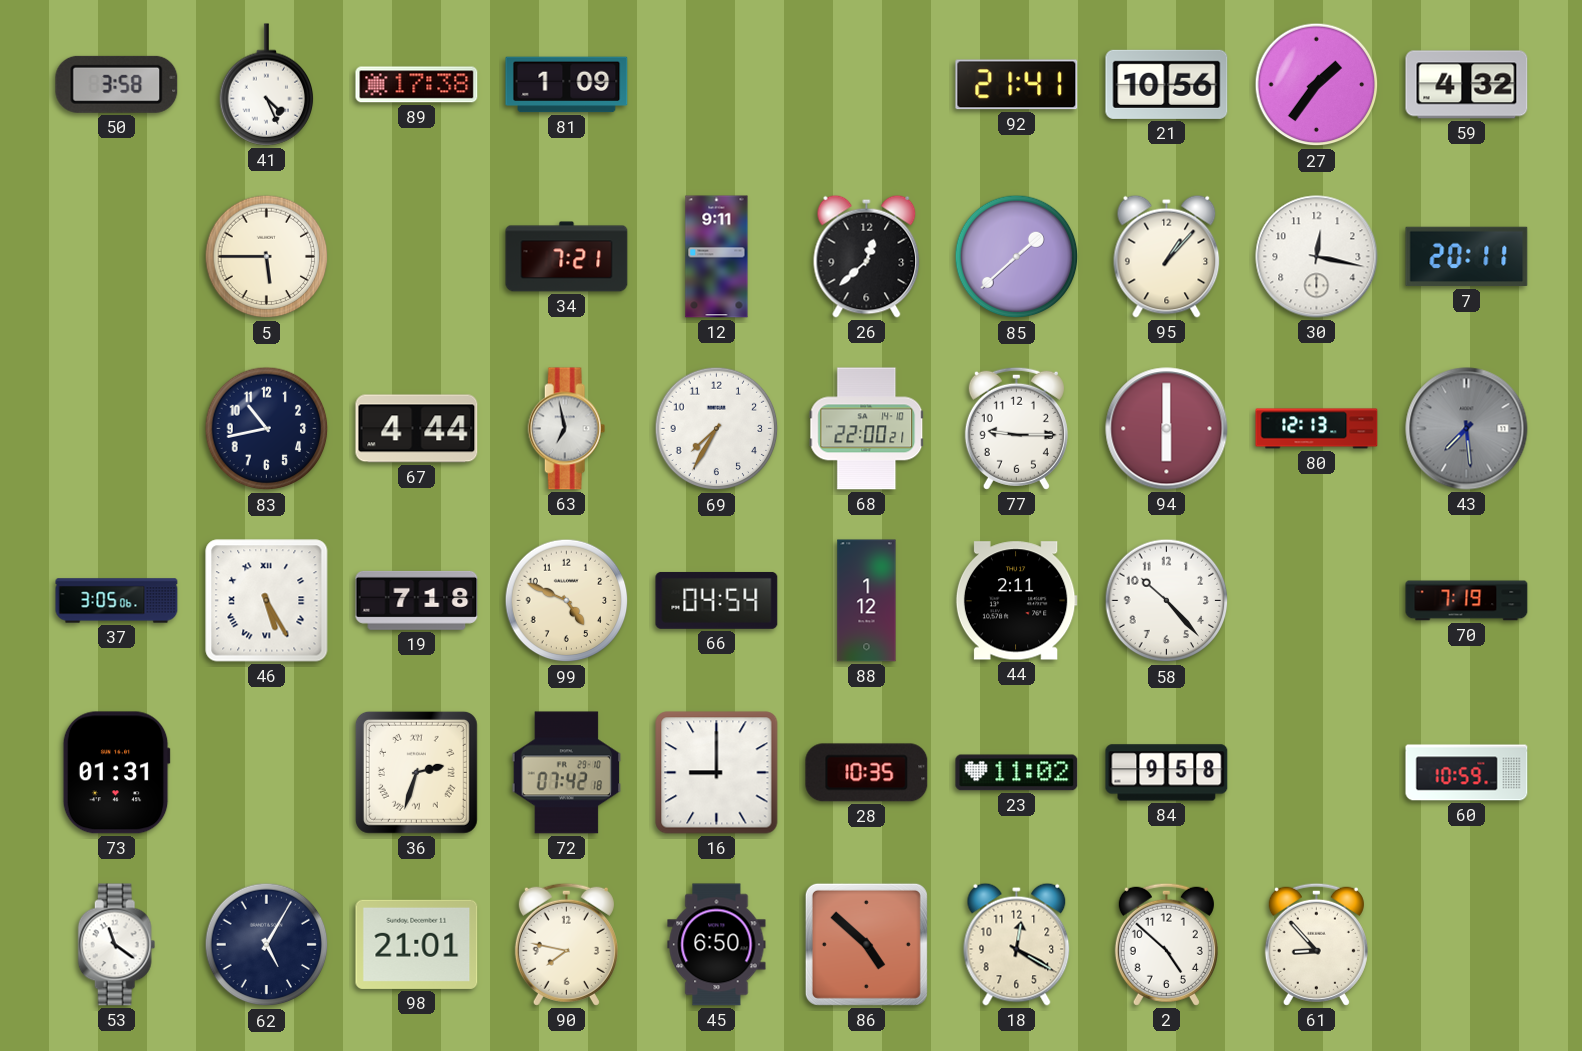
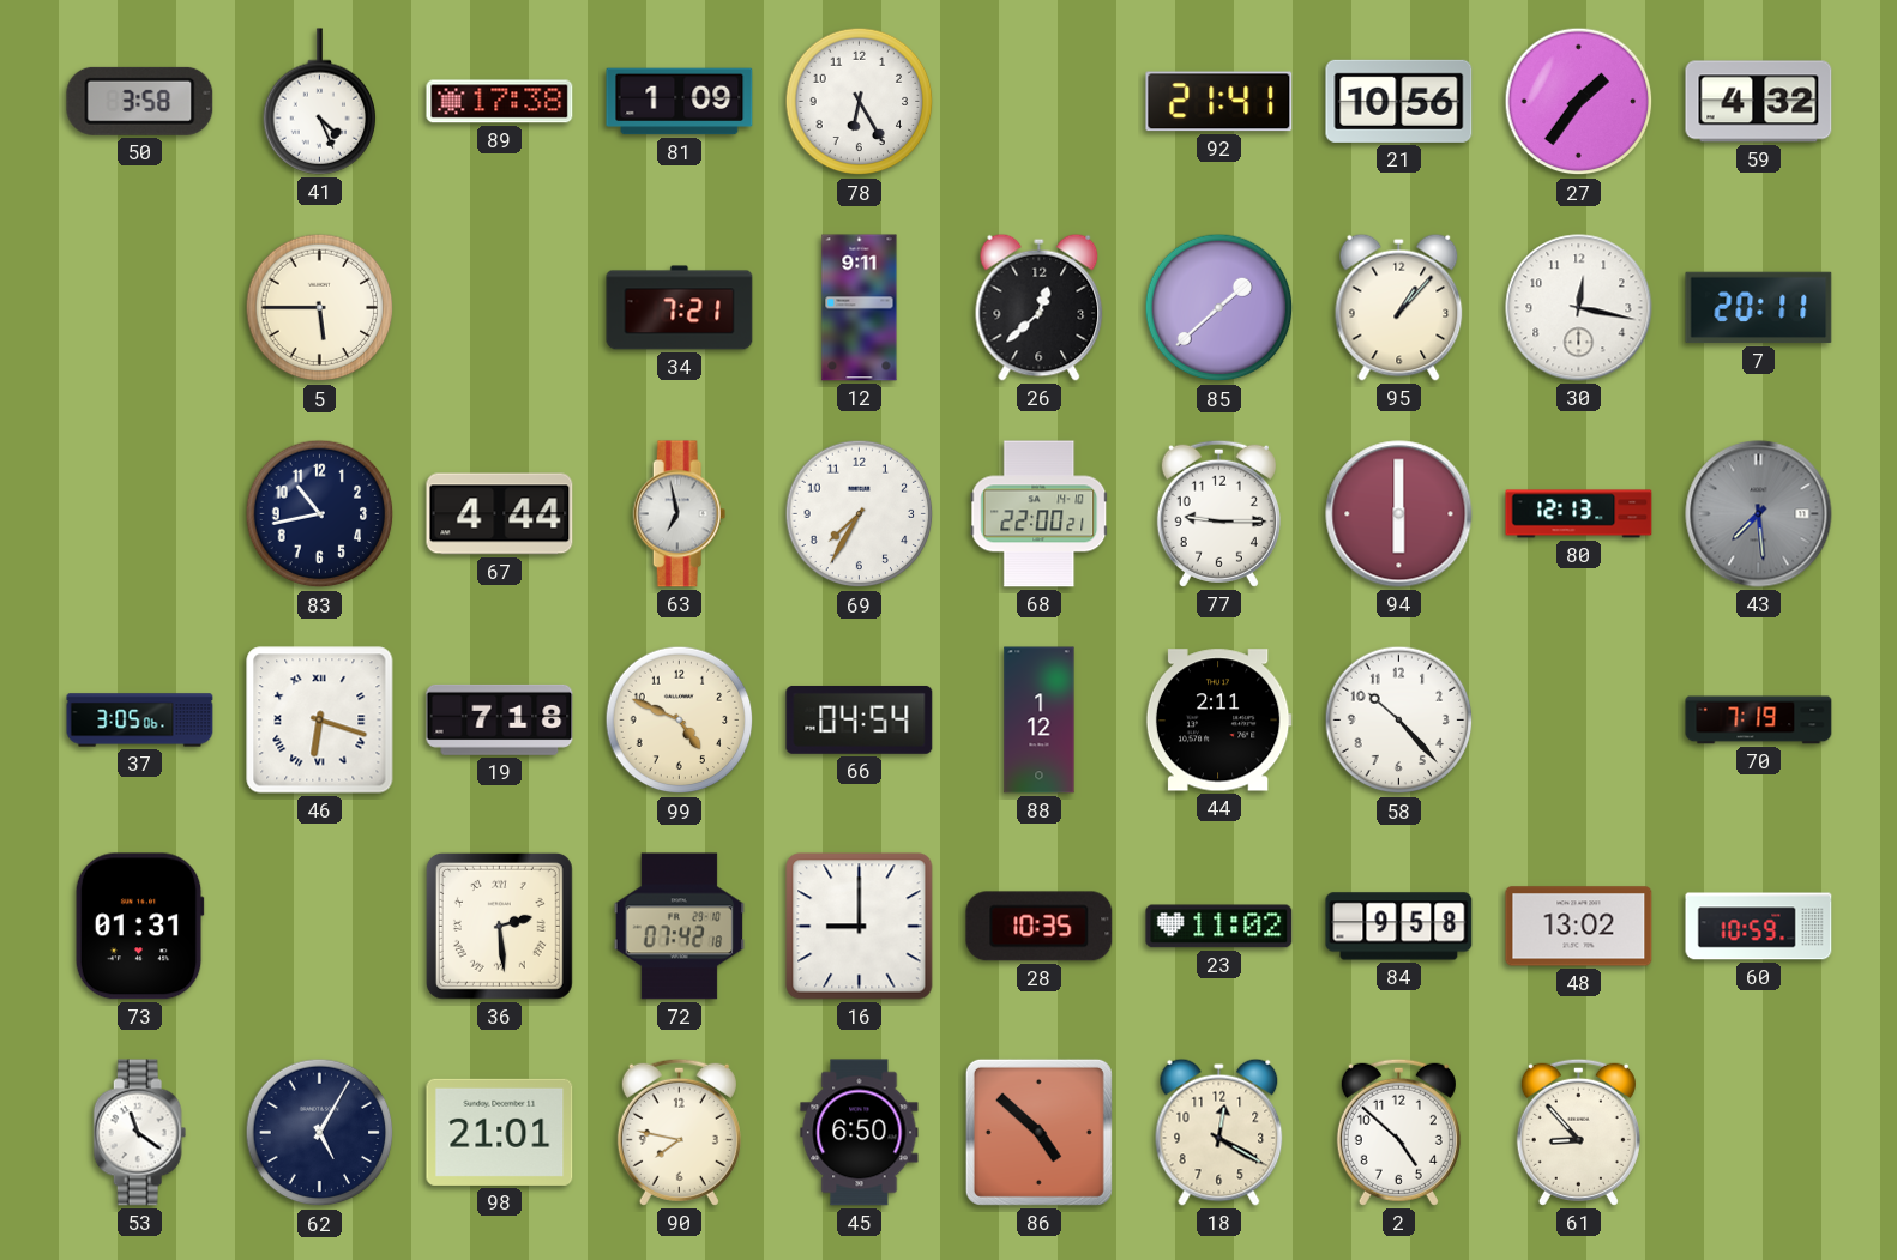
78: none -> 6:25 (860, 102)
46: 5:25 -> 6:18 (320, 721)
36: 2:33 -> 2:29 (499, 926)
48: none -> 13:02 (1579, 927)
